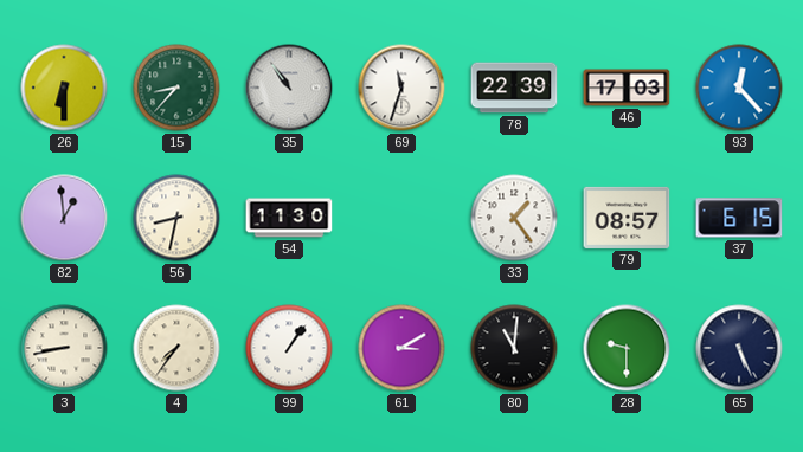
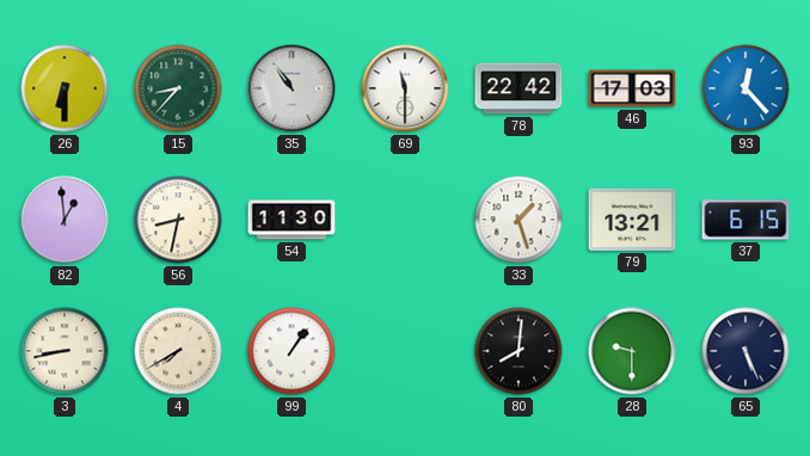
69: 11:33 -> 11:30 (405, 88)
78: 22:39 -> 22:42 (518, 88)
33: 1:24 -> 1:27 (518, 220)
79: 08:57 -> 13:21 (632, 220)
4: 7:36 -> 7:40 (178, 351)
61: 3:10 -> none (402, 348)
80: 11:01 -> 8:01 (518, 351)
